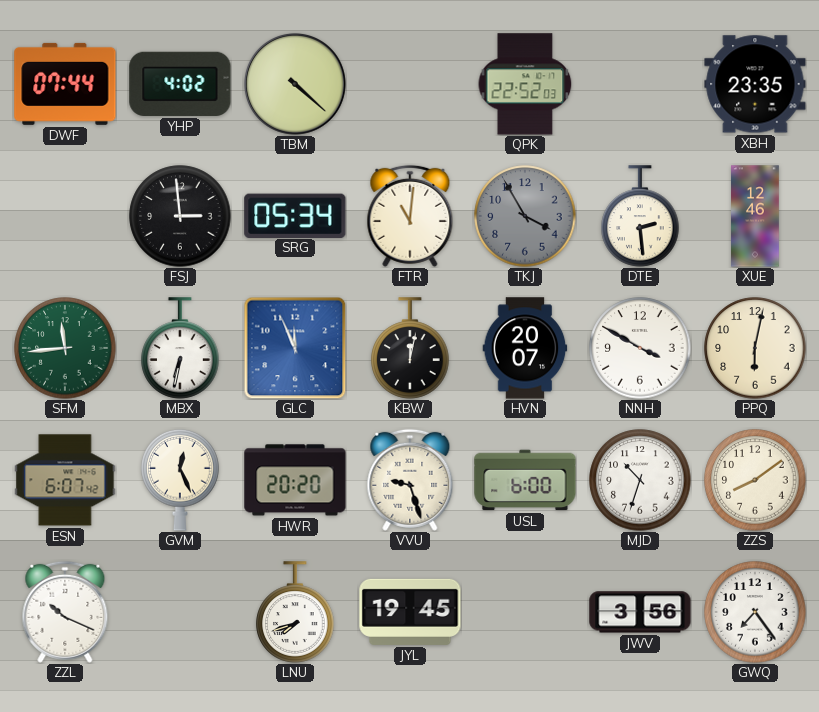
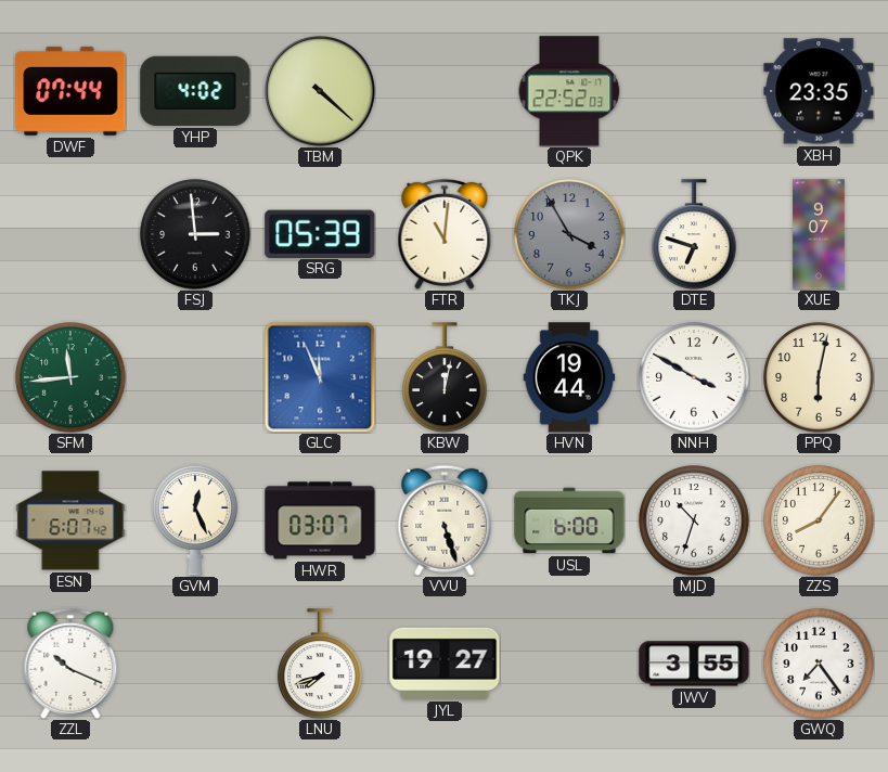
SRG: 05:34 -> 05:39 (320, 233)
DTE: 2:29 -> 6:48 (694, 234)
XUE: 12:46 -> 9:07 (819, 234)
MBX: 6:32 -> none (180, 348)
HVN: 20:07 -> 19:44 (569, 377)
HWR: 20:20 -> 03:07 (320, 520)
VVU: 9:27 -> 5:27 (445, 520)
ZZS: 8:09 -> 8:06 (819, 520)
JYL: 19:45 -> 19:27 (445, 664)
JWV: 3:56 -> 3:55 (694, 664)
